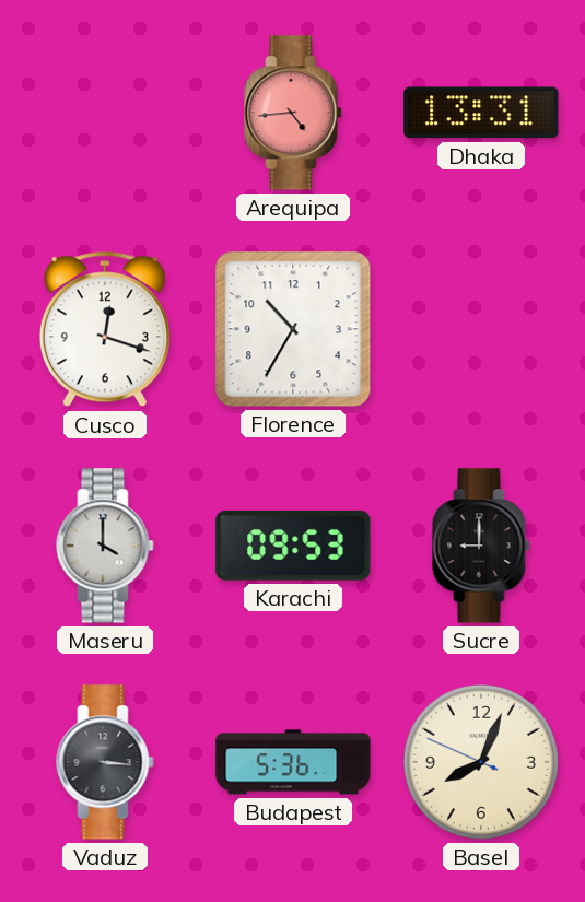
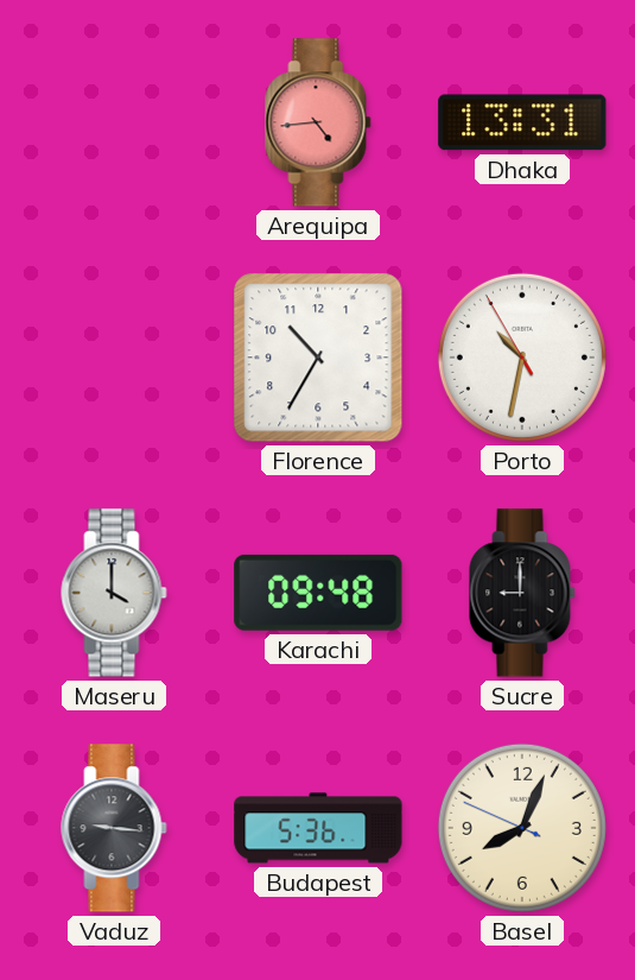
Cusco: 12:18 -> none (105, 329)
Porto: none -> 10:31 (522, 358)
Karachi: 09:53 -> 09:48 (318, 593)
Vaduz: 3:16 -> 9:16 (114, 828)
